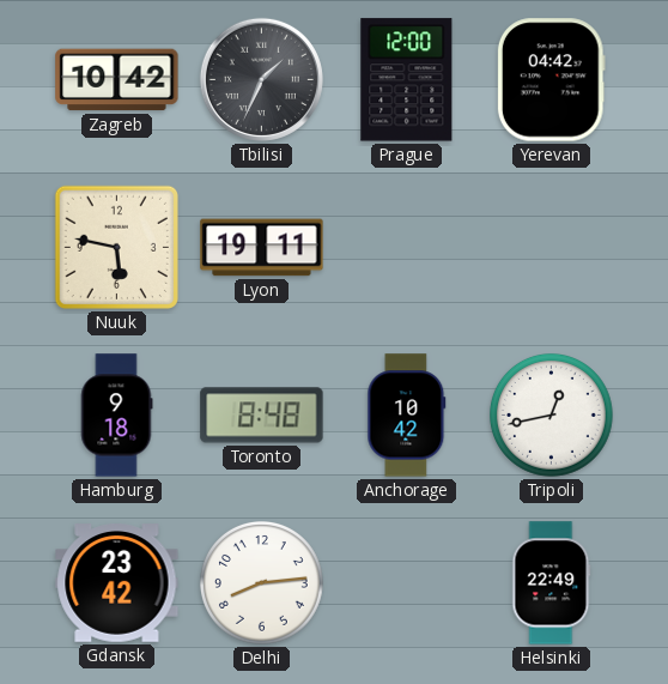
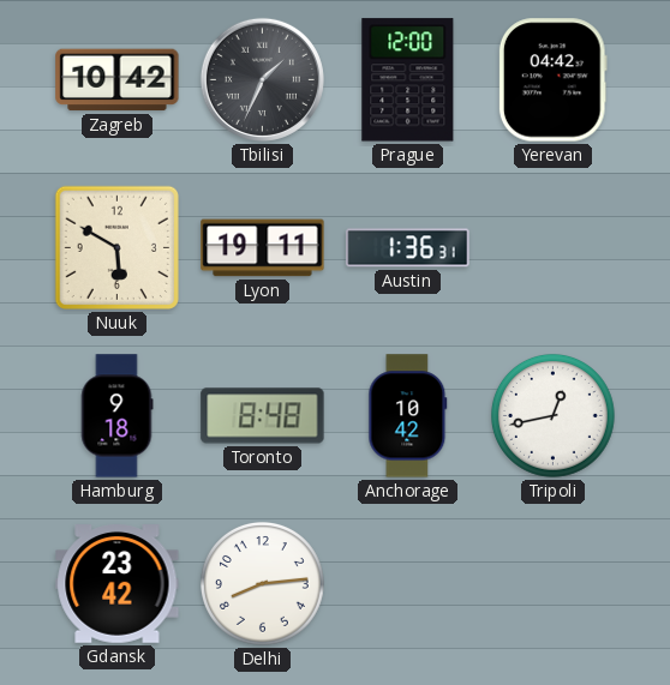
Nuuk: 5:47 -> 5:50 (116, 247)
Austin: none -> 1:36 (408, 248)
Helsinki: 22:49 -> none (552, 583)
